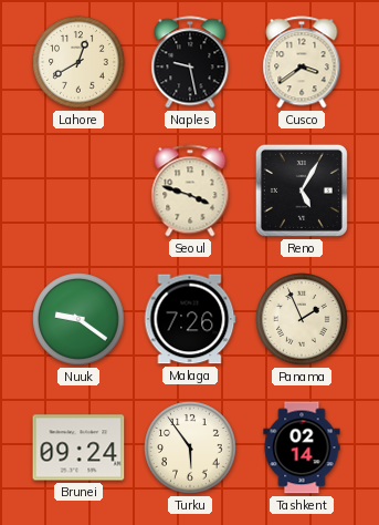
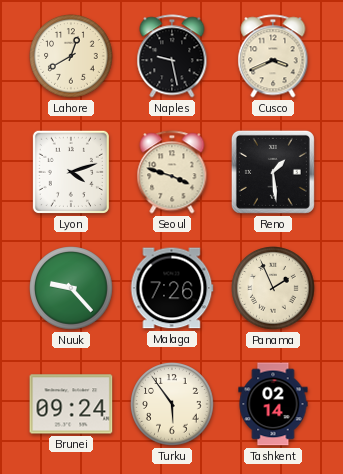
Cusco: 3:39 -> 3:41 (273, 56)
Lyon: none -> 4:12 (71, 172)
Reno: 5:05 -> 1:29 (273, 172)
Nuuk: 9:21 -> 9:23 (71, 288)
